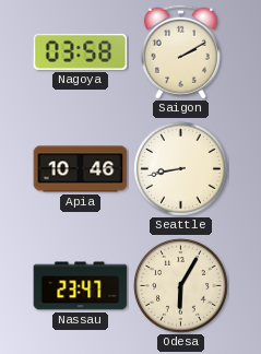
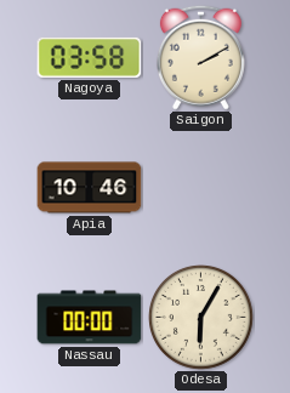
Seattle: 8:43 -> none (181, 169)
Nassau: 23:47 -> 00:00 (90, 318)
